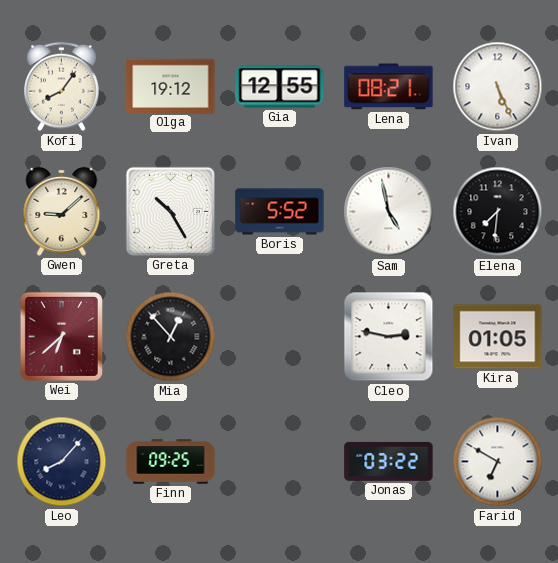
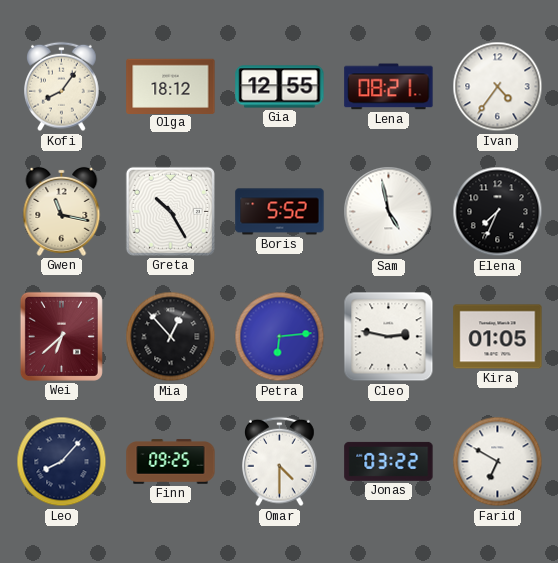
Olga: 19:12 -> 18:12 (171, 86)
Ivan: 5:26 -> 4:36 (498, 87)
Gwen: 9:08 -> 11:17 (62, 211)
Elena: 7:31 -> 7:34 (498, 212)
Petra: none -> 6:14 (280, 337)
Omar: none -> 4:30 (280, 462)
